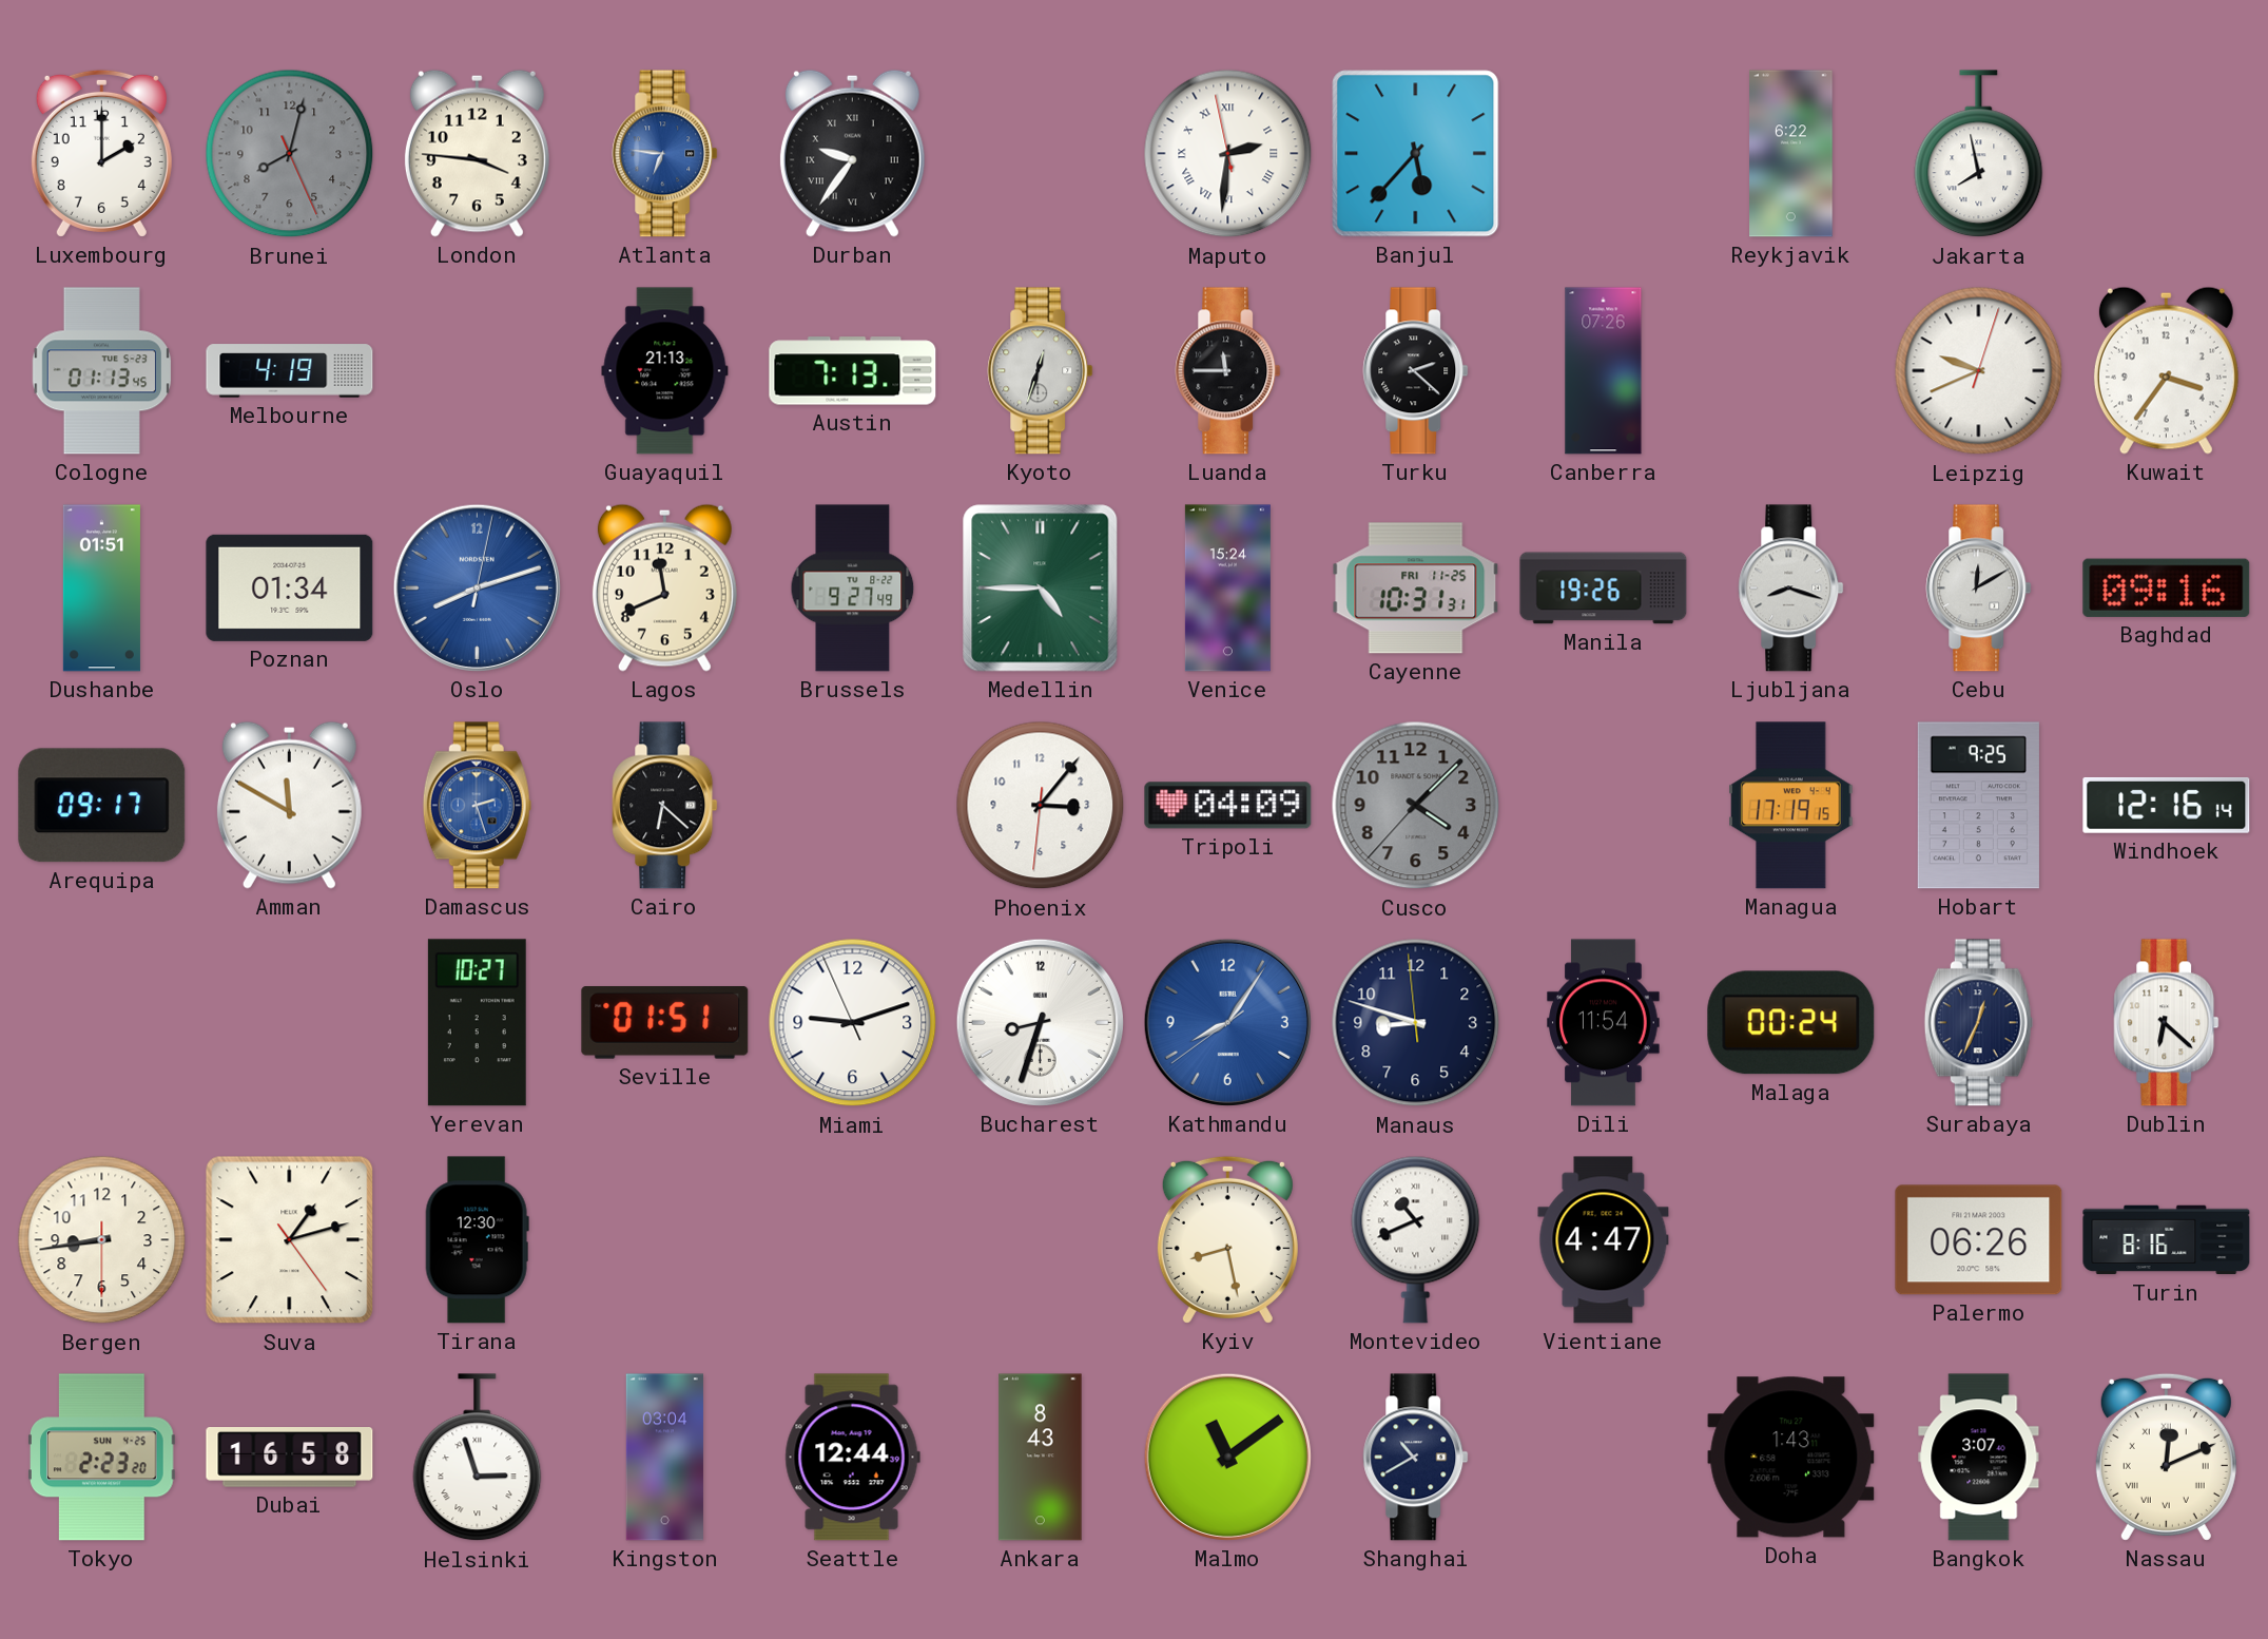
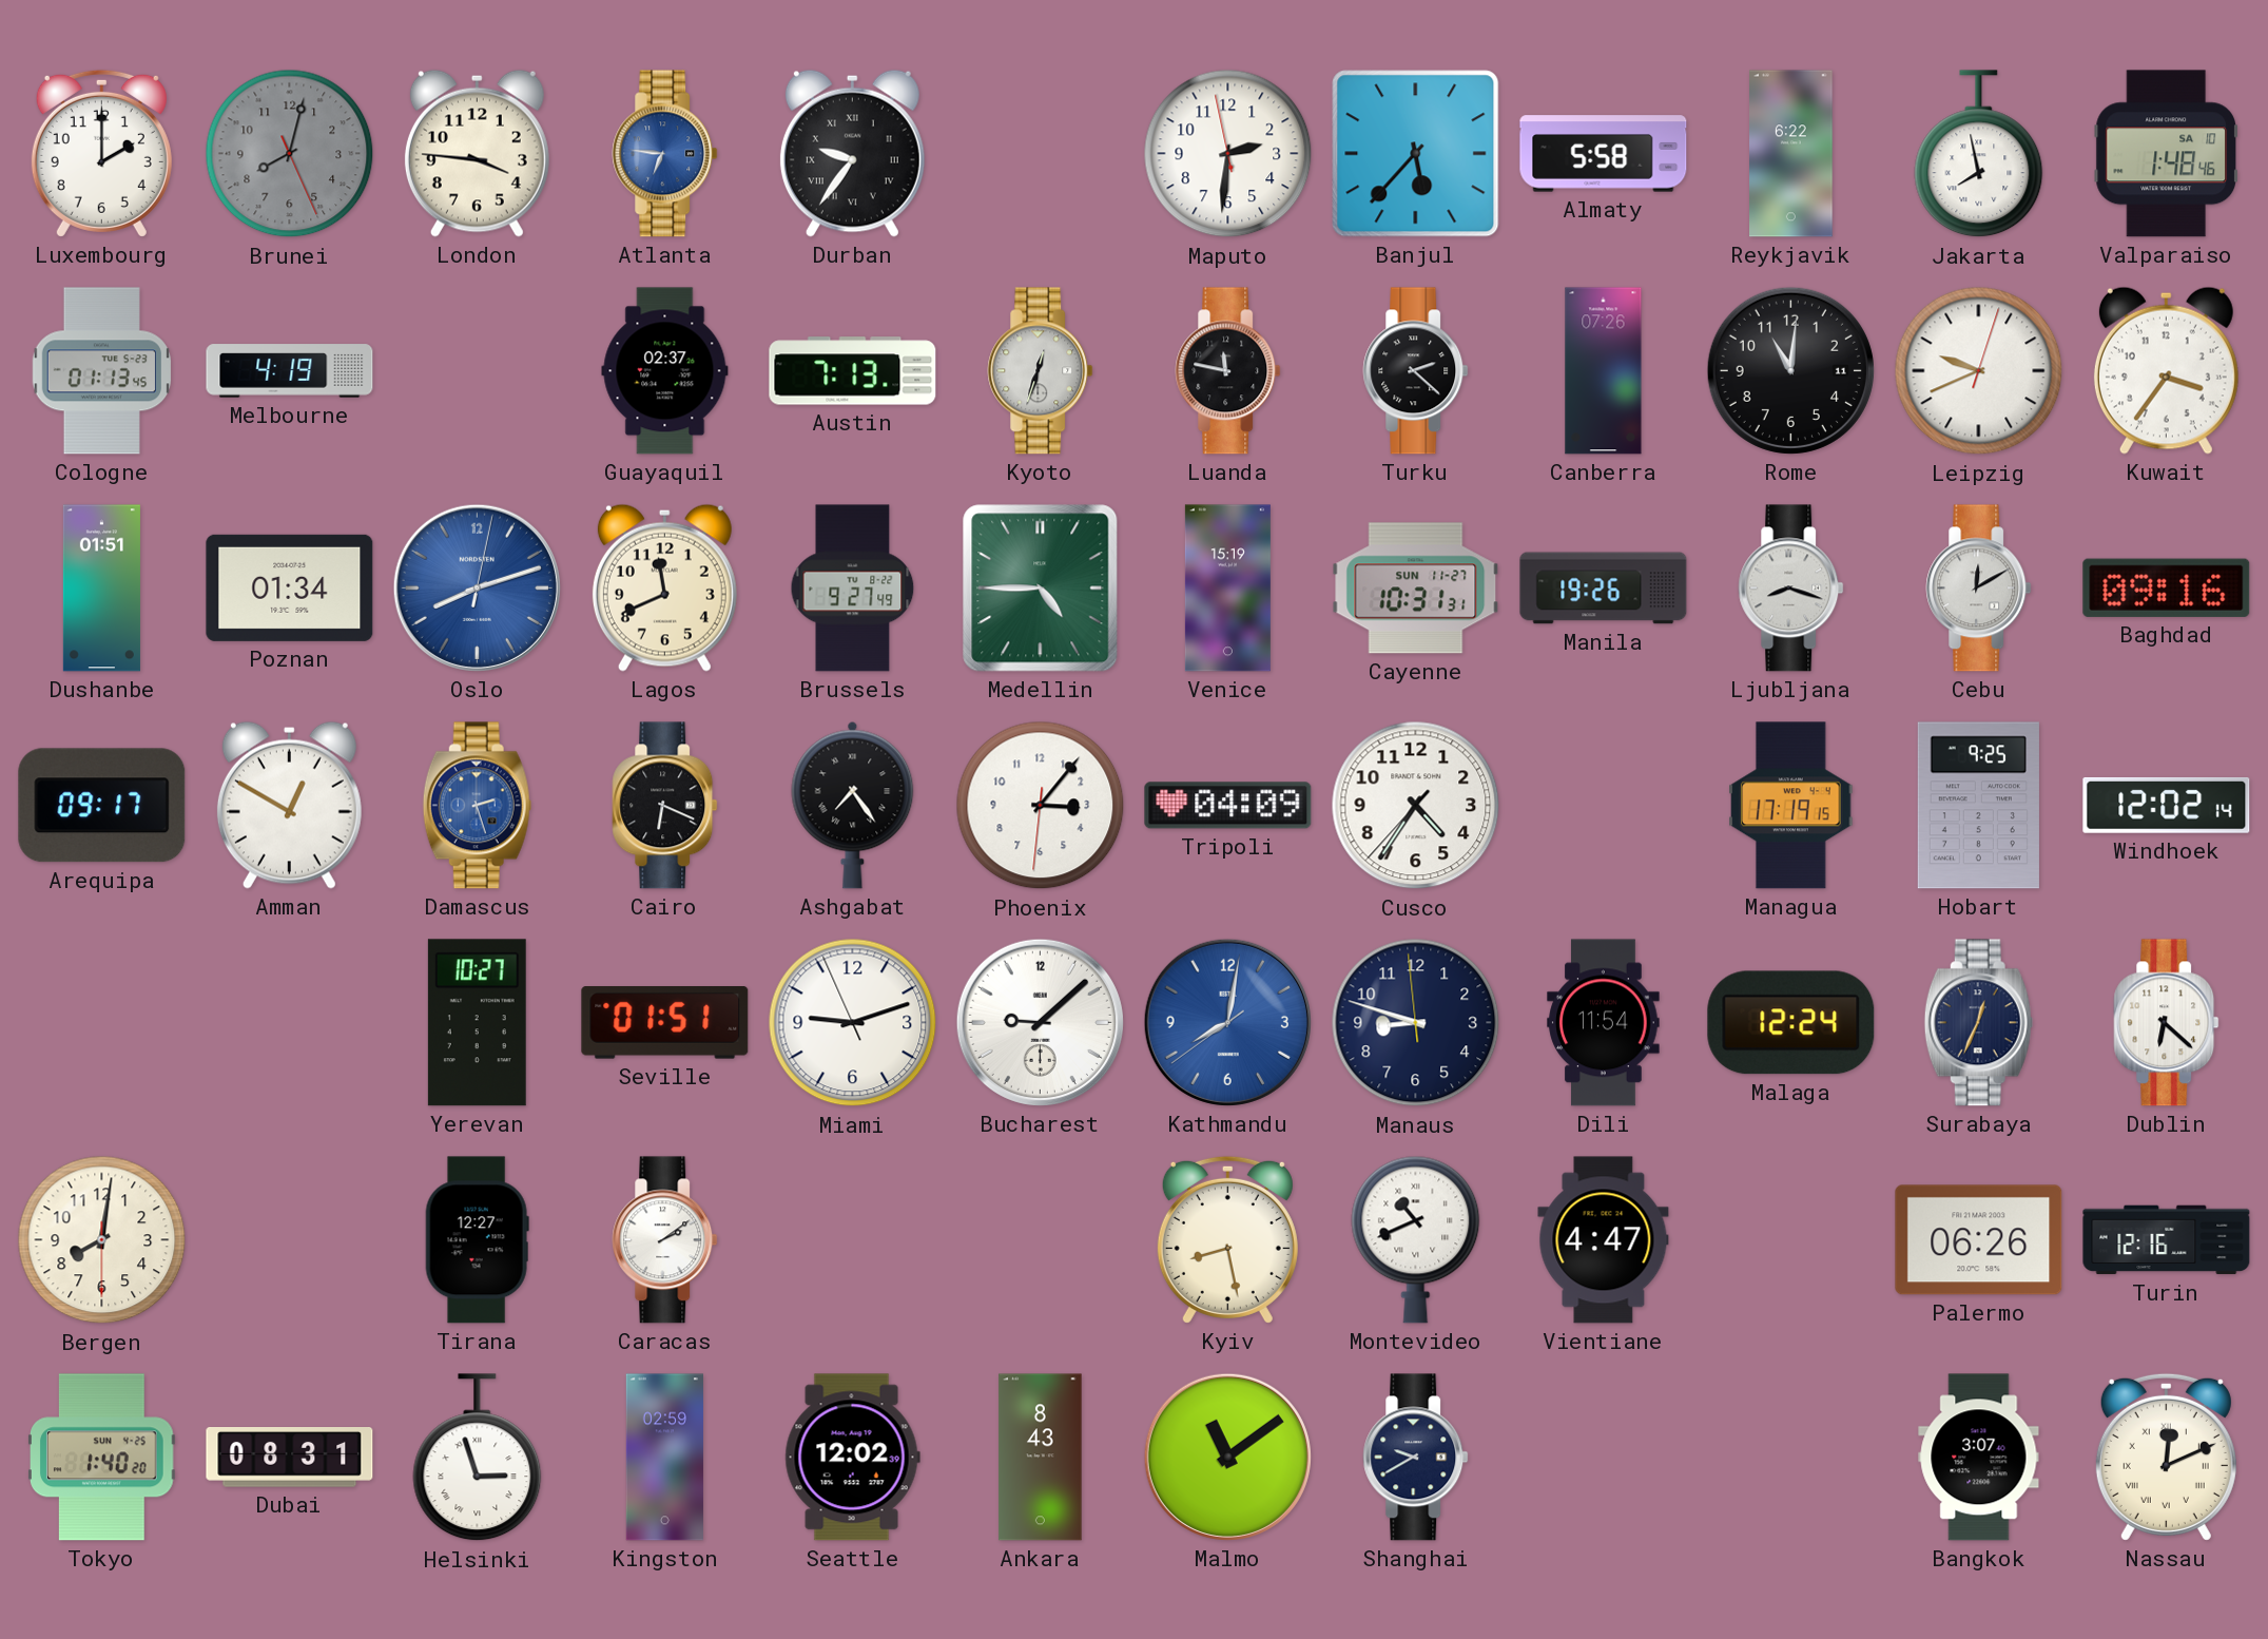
Maputo numerals: Roman -> Arabic (1228, 154)
Almaty: none -> 5:58 (1604, 154)
Valparaiso: none -> 1:48 (2166, 154)
Guayaquil: 21:13 -> 02:37 (665, 371)
Luanda: 11:45 -> 11:47 (1228, 371)
Rome: none -> 11:01 (1790, 370)
Venice: 15:24 -> 15:19 (1227, 589)
Cayenne date: FRI 11-25 -> SUN 11-27 (1416, 589)
Amman: 11:50 -> 12:50 (289, 805)
Cairo: 6:22 -> 6:19 (665, 806)
Ashgabat: none -> 7:24 (853, 805)
Cusco: 4:07 -> 4:35 (1416, 806)
Cusco dial: grey -> white (1416, 806)
Windhoek: 12:16 -> 12:02 (2167, 805)
Bucharest: 8:33 -> 9:08 (1040, 1022)
Kathmandu: 8:05 -> 8:01 (1227, 1022)
Malaga: 00:24 -> 12:24 (1791, 1023)
Bergen: 8:43 -> 8:01 (102, 1240)
Suva: 1:12 -> none (290, 1240)
Tirana: 12:30 -> 12:27 (477, 1240)
Caracas: none -> 2:09 (665, 1240)
Turin: 8:16 -> 12:16 (2167, 1240)
Tokyo: 2:23 -> 1:40 (102, 1458)
Dubai: 16:58 -> 08:31 (290, 1458)
Kingston: 03:04 -> 02:59 (664, 1458)
Seattle: 12:44 -> 12:02 (852, 1458)
Shanghai: 10:40 -> 9:40 (1416, 1458)
Doha: 1:43 -> none (1791, 1458)
